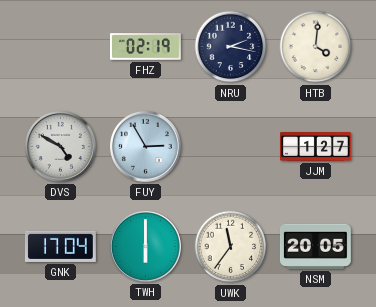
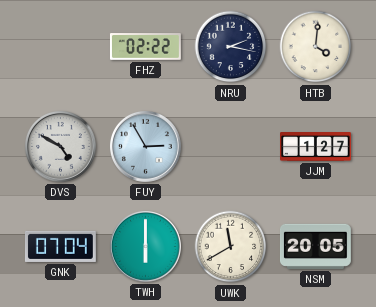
FHZ: 02:19 -> 02:22 (145, 47)
GNK: 17:04 -> 07:04 (60, 246)
UWK: 11:36 -> 11:40 (231, 247)
